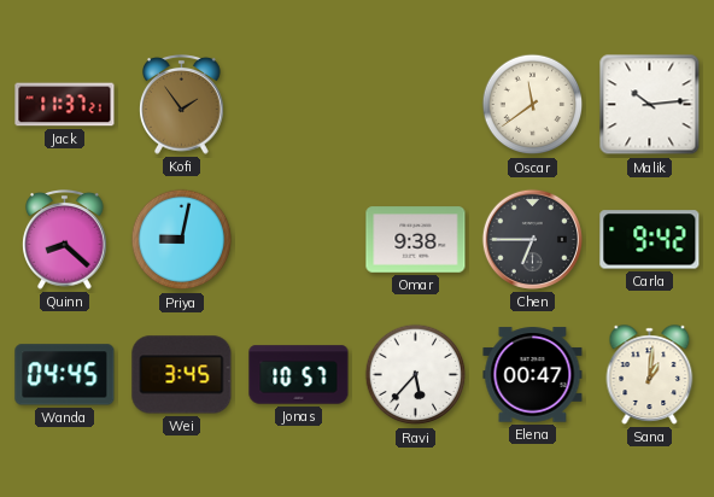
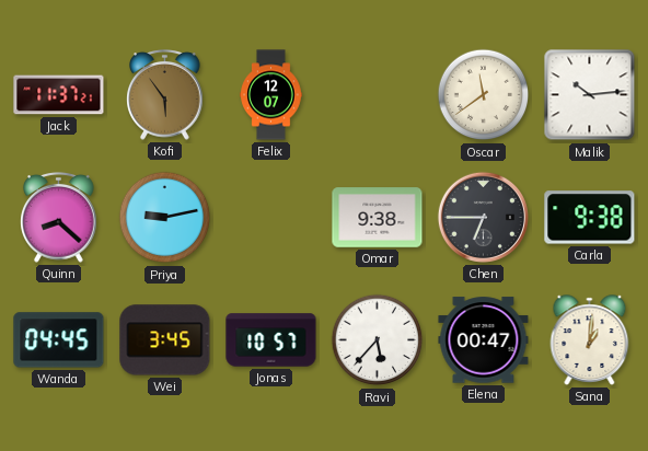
Kofi: 1:54 -> 5:54 (165, 95)
Felix: none -> 12:07 (271, 95)
Priya: 9:02 -> 9:13 (165, 218)
Carla: 9:42 -> 9:38 (590, 218)
